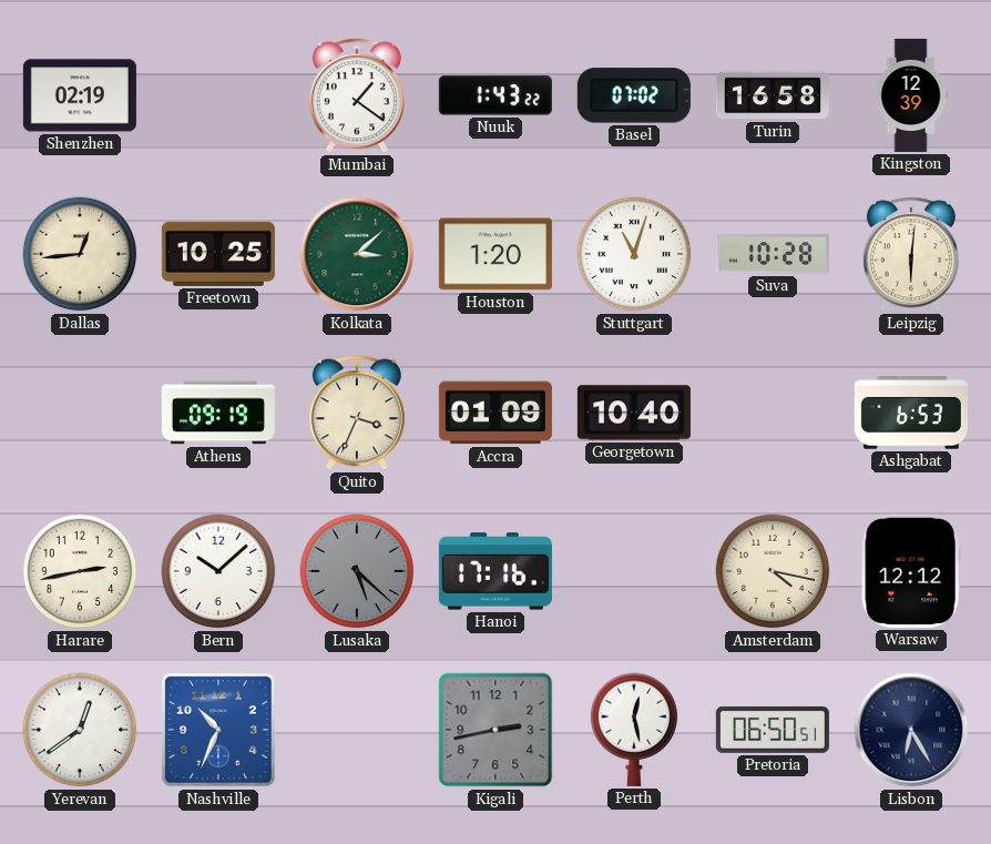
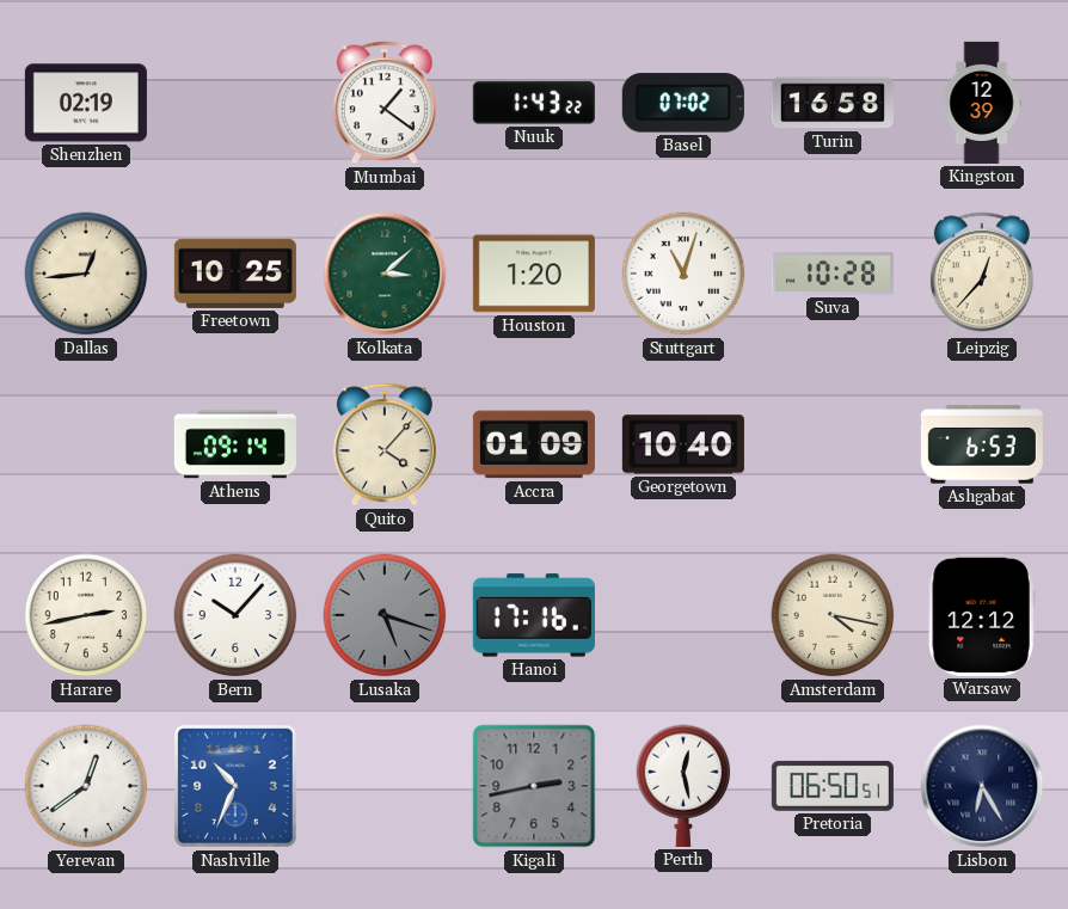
Leipzig: 6:01 -> 12:37 (982, 274)
Athens: 09:19 -> 09:14 (235, 444)
Quito: 3:34 -> 4:07 (385, 444)
Bern: 10:08 -> 10:07 (235, 615)
Lusaka: 5:22 -> 5:18 (385, 615)
